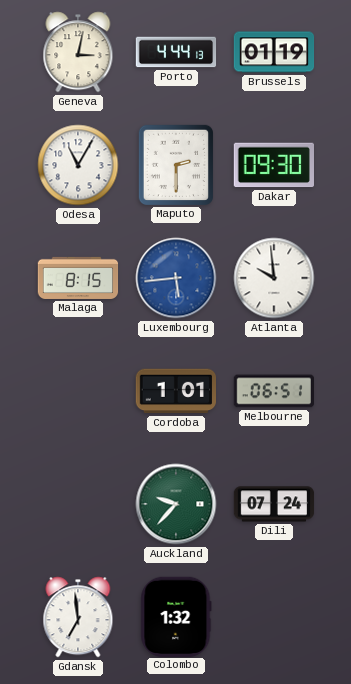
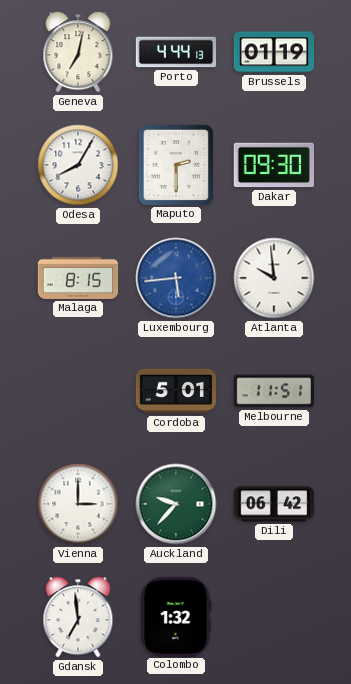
Geneva: 3:02 -> 7:02 (78, 52)
Odesa: 11:05 -> 8:05 (78, 165)
Cordoba: 1:01 -> 5:01 (175, 391)
Melbourne: 06:51 -> 11:51 (273, 391)
Vienna: none -> 3:00 (78, 504)
Dili: 07:24 -> 06:42 (274, 504)
